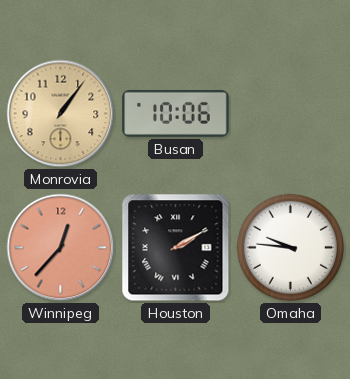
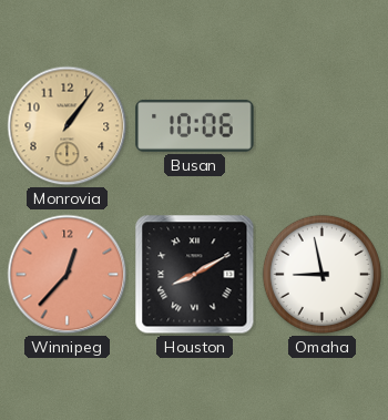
Houston: 2:10 -> 8:10 (195, 275)
Omaha: 9:46 -> 8:58 (321, 274)
